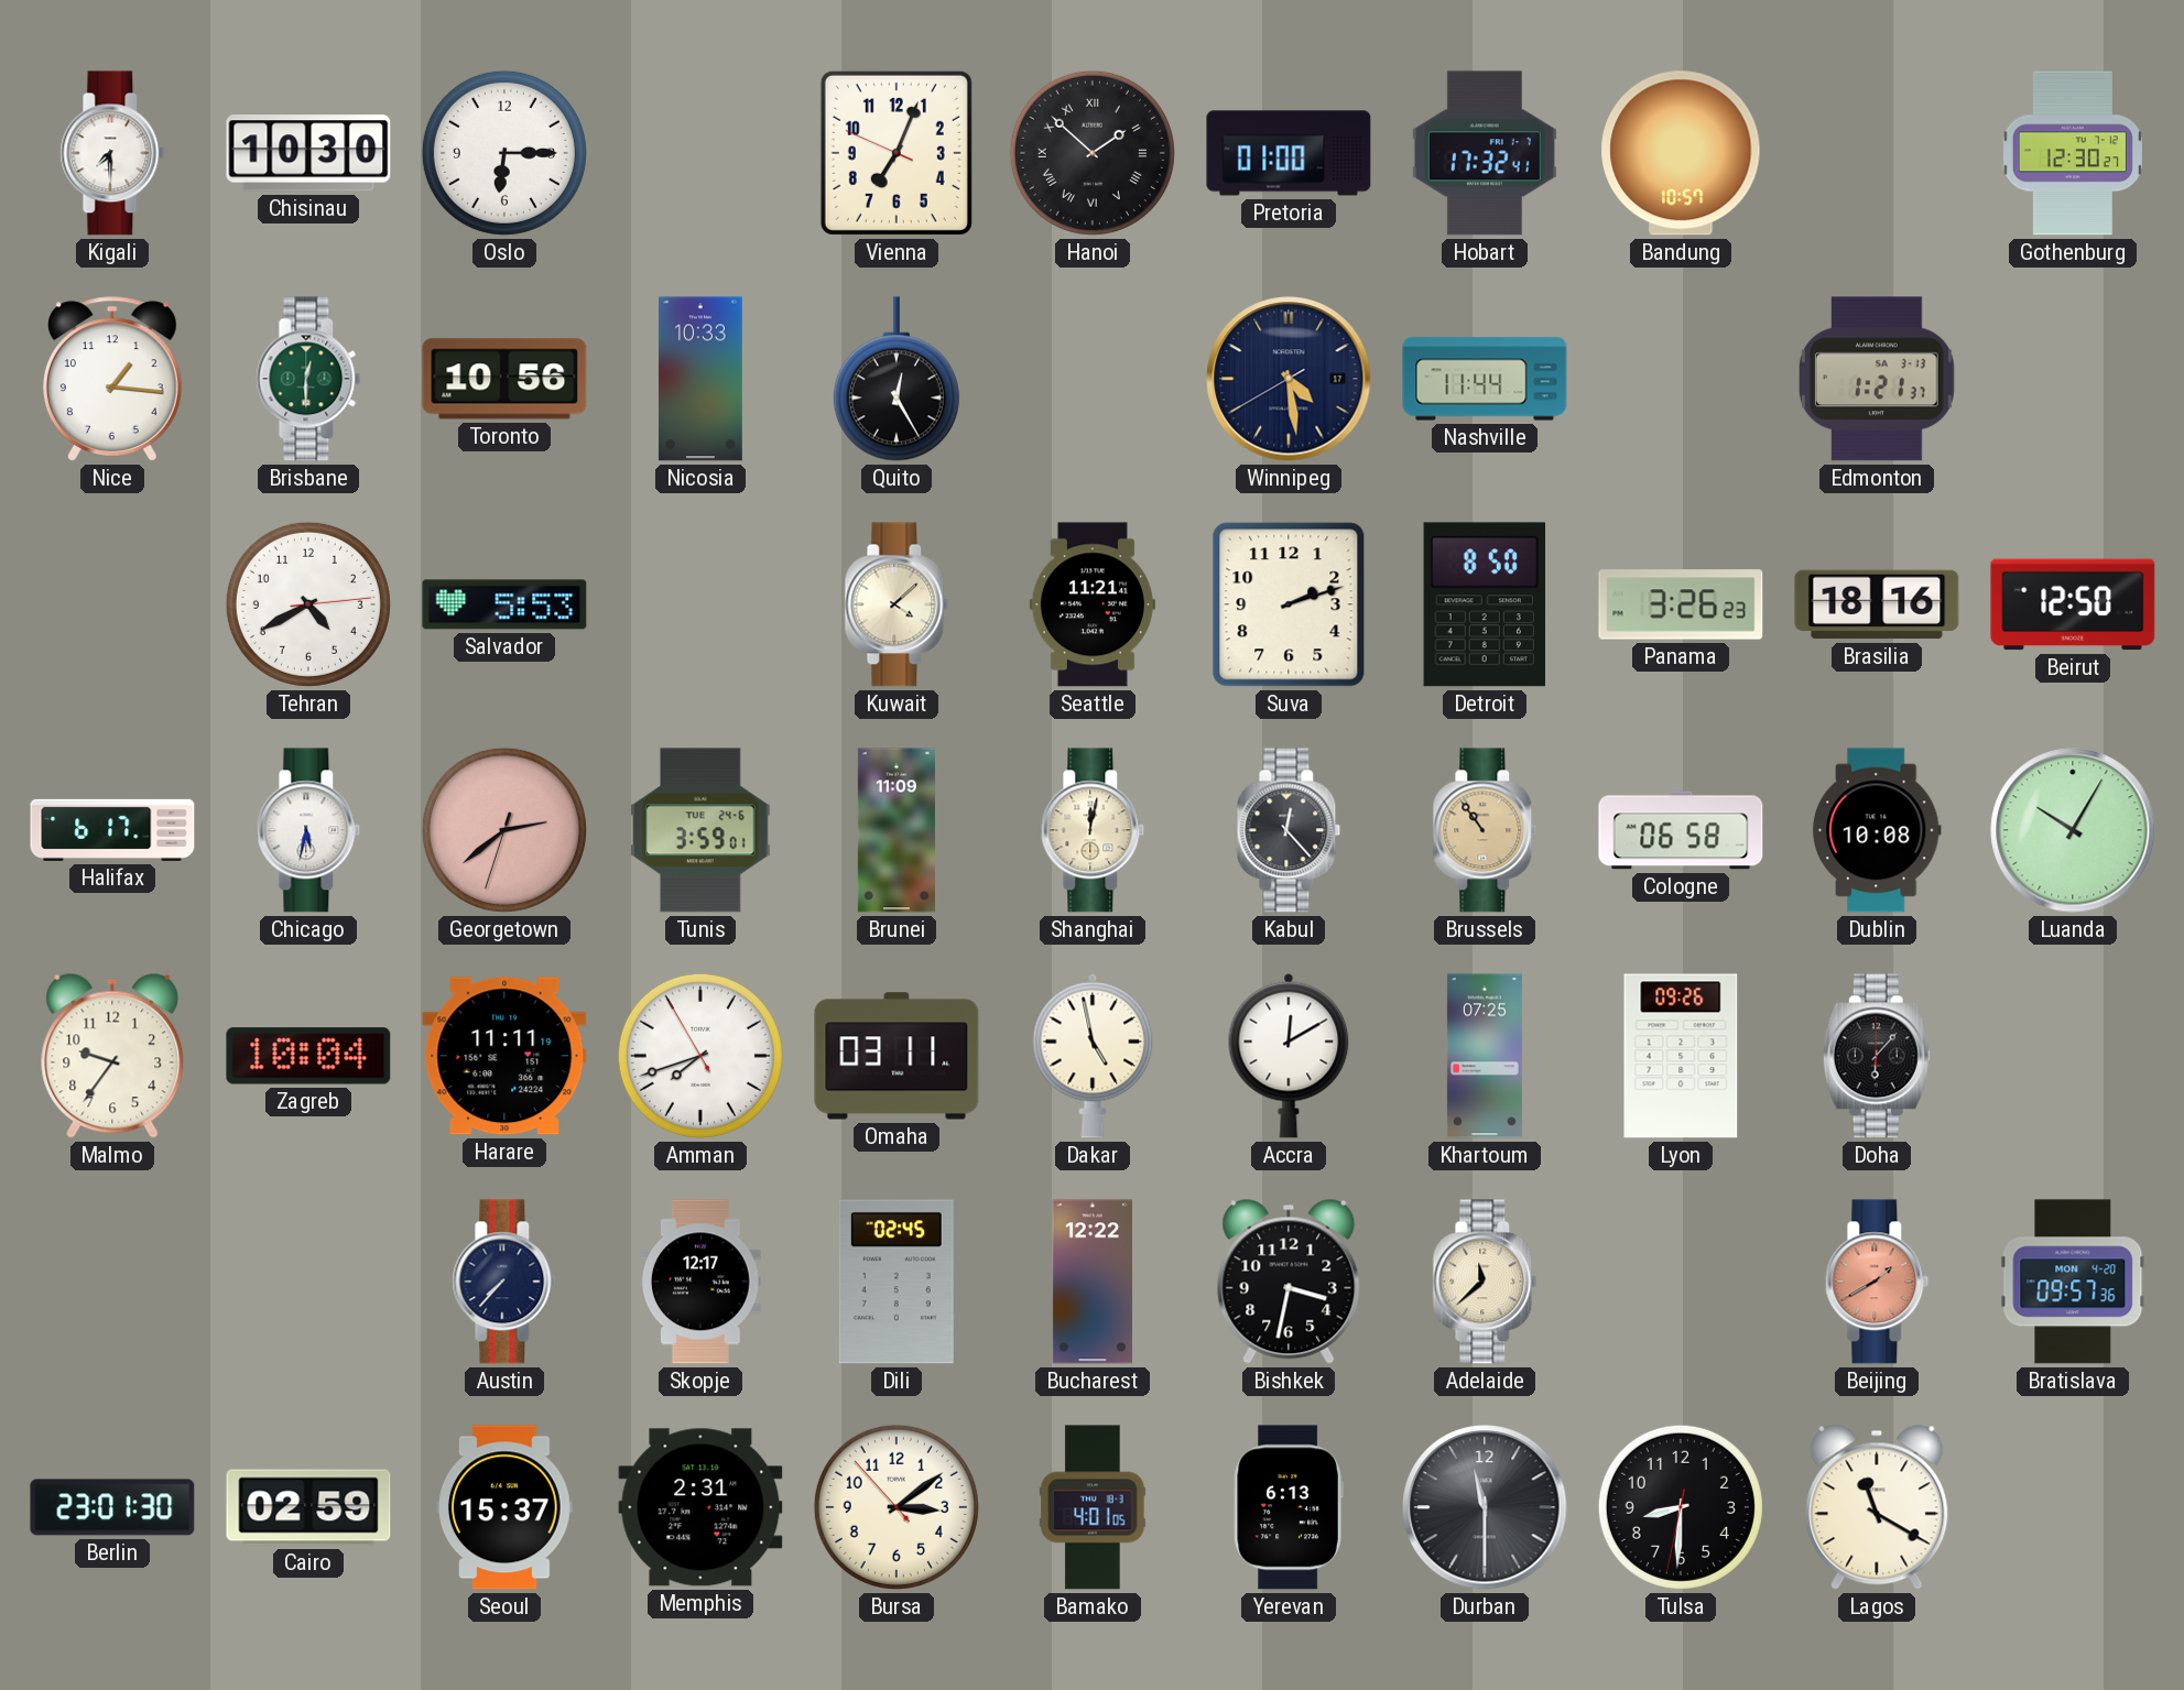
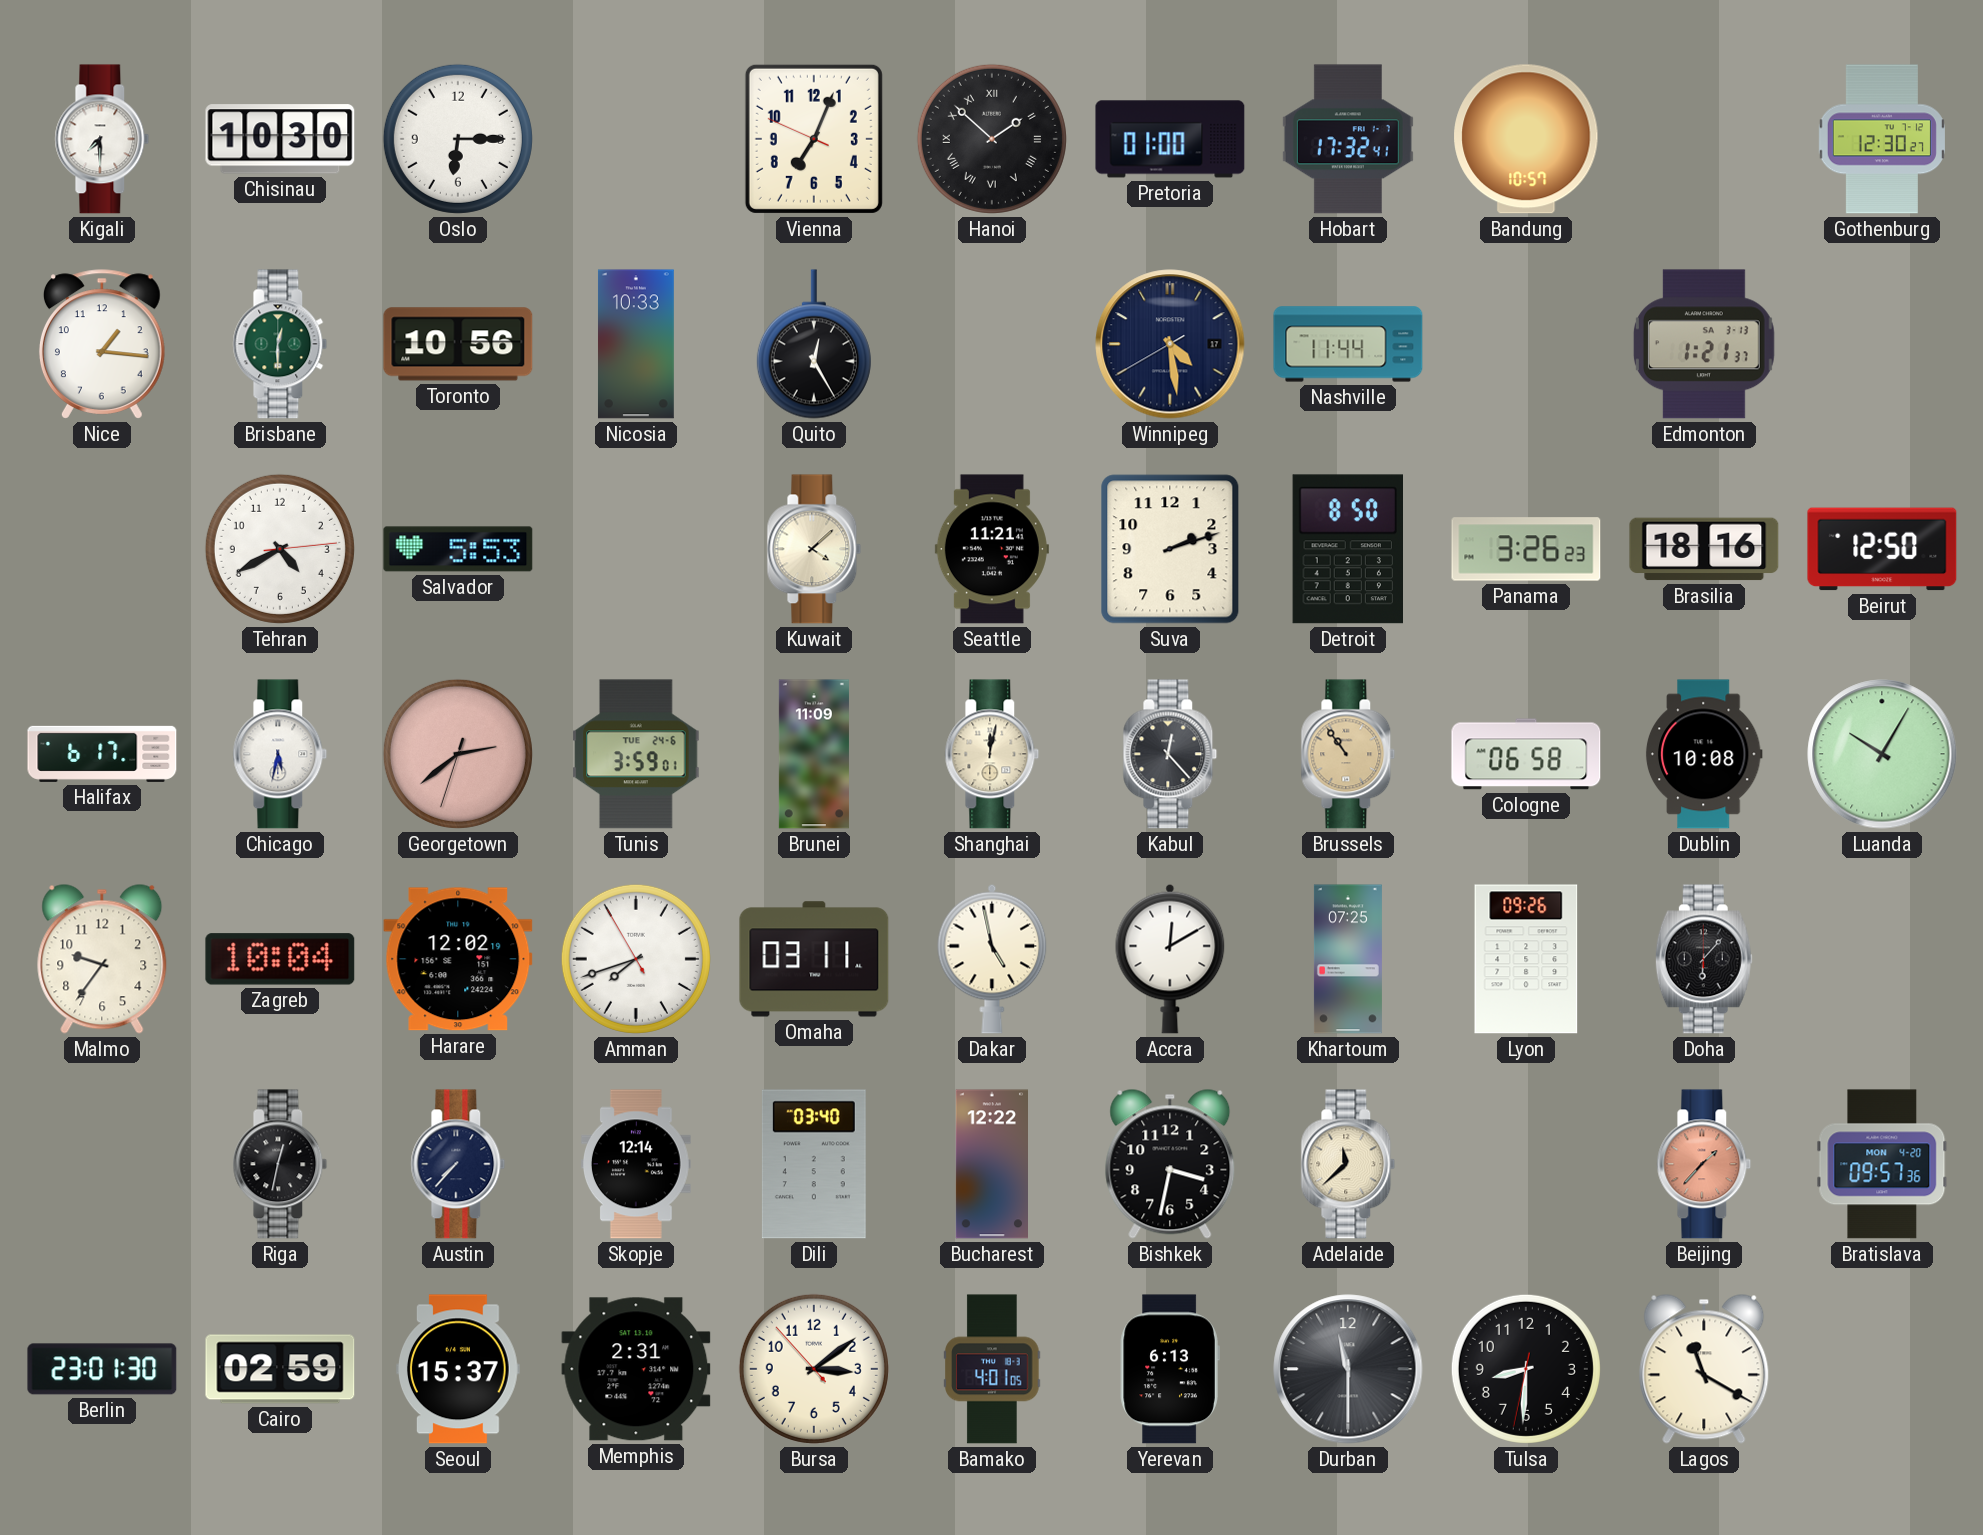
Harare: 11:11 -> 12:02 (458, 959)
Riga: none -> 12:32 (280, 1164)
Skopje: 12:17 -> 12:14 (636, 1164)
Dili: 02:45 -> 03:40 (814, 1164)
Beijing: 1:40 -> 1:37 (1704, 1164)
